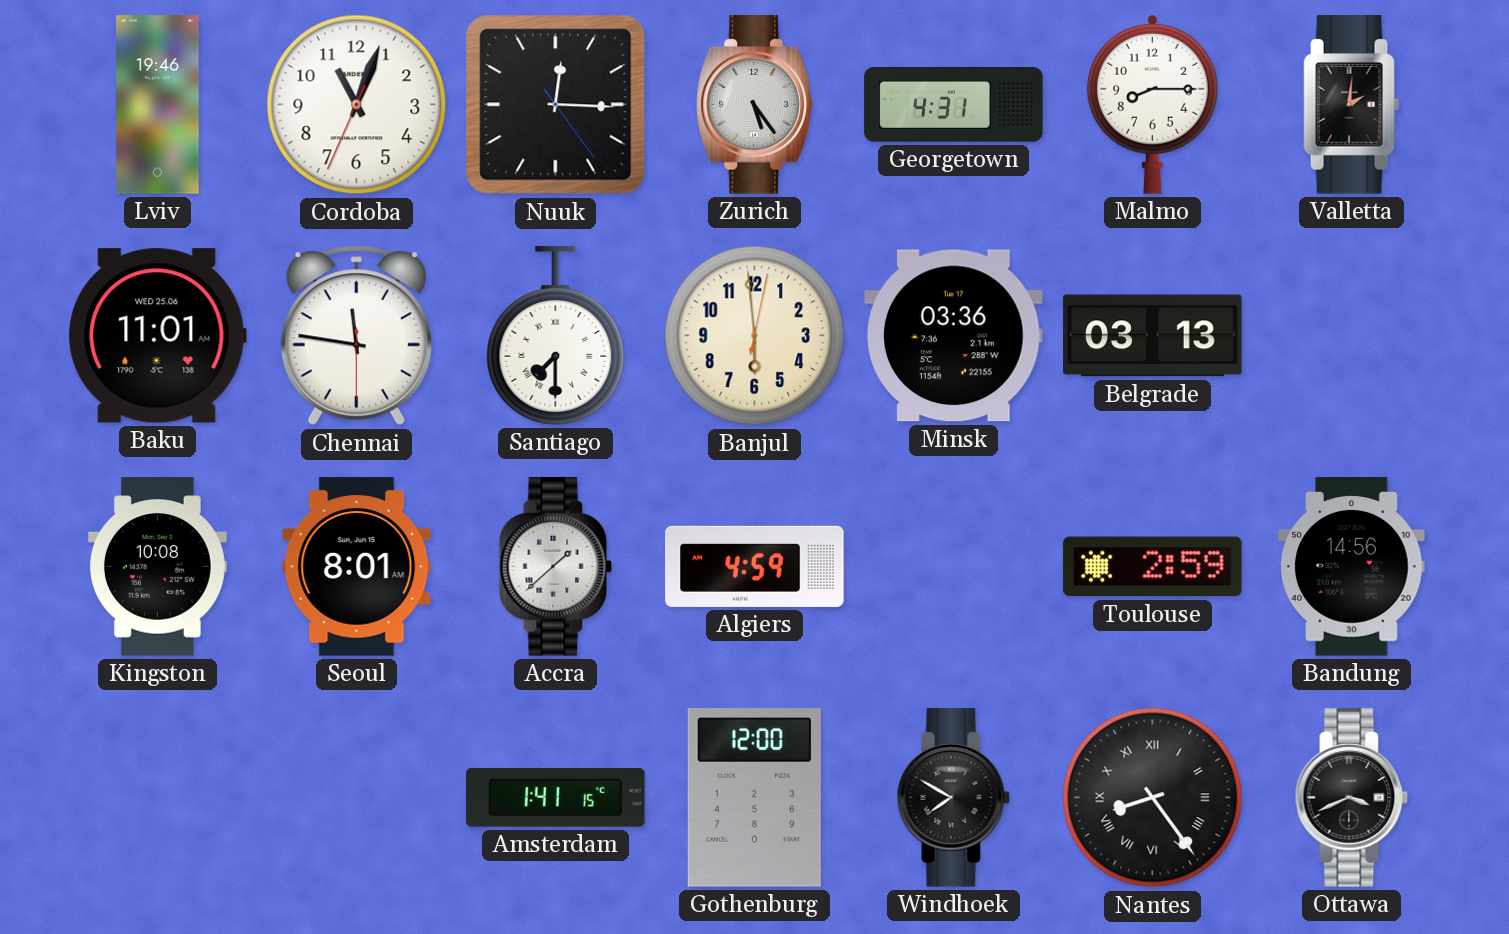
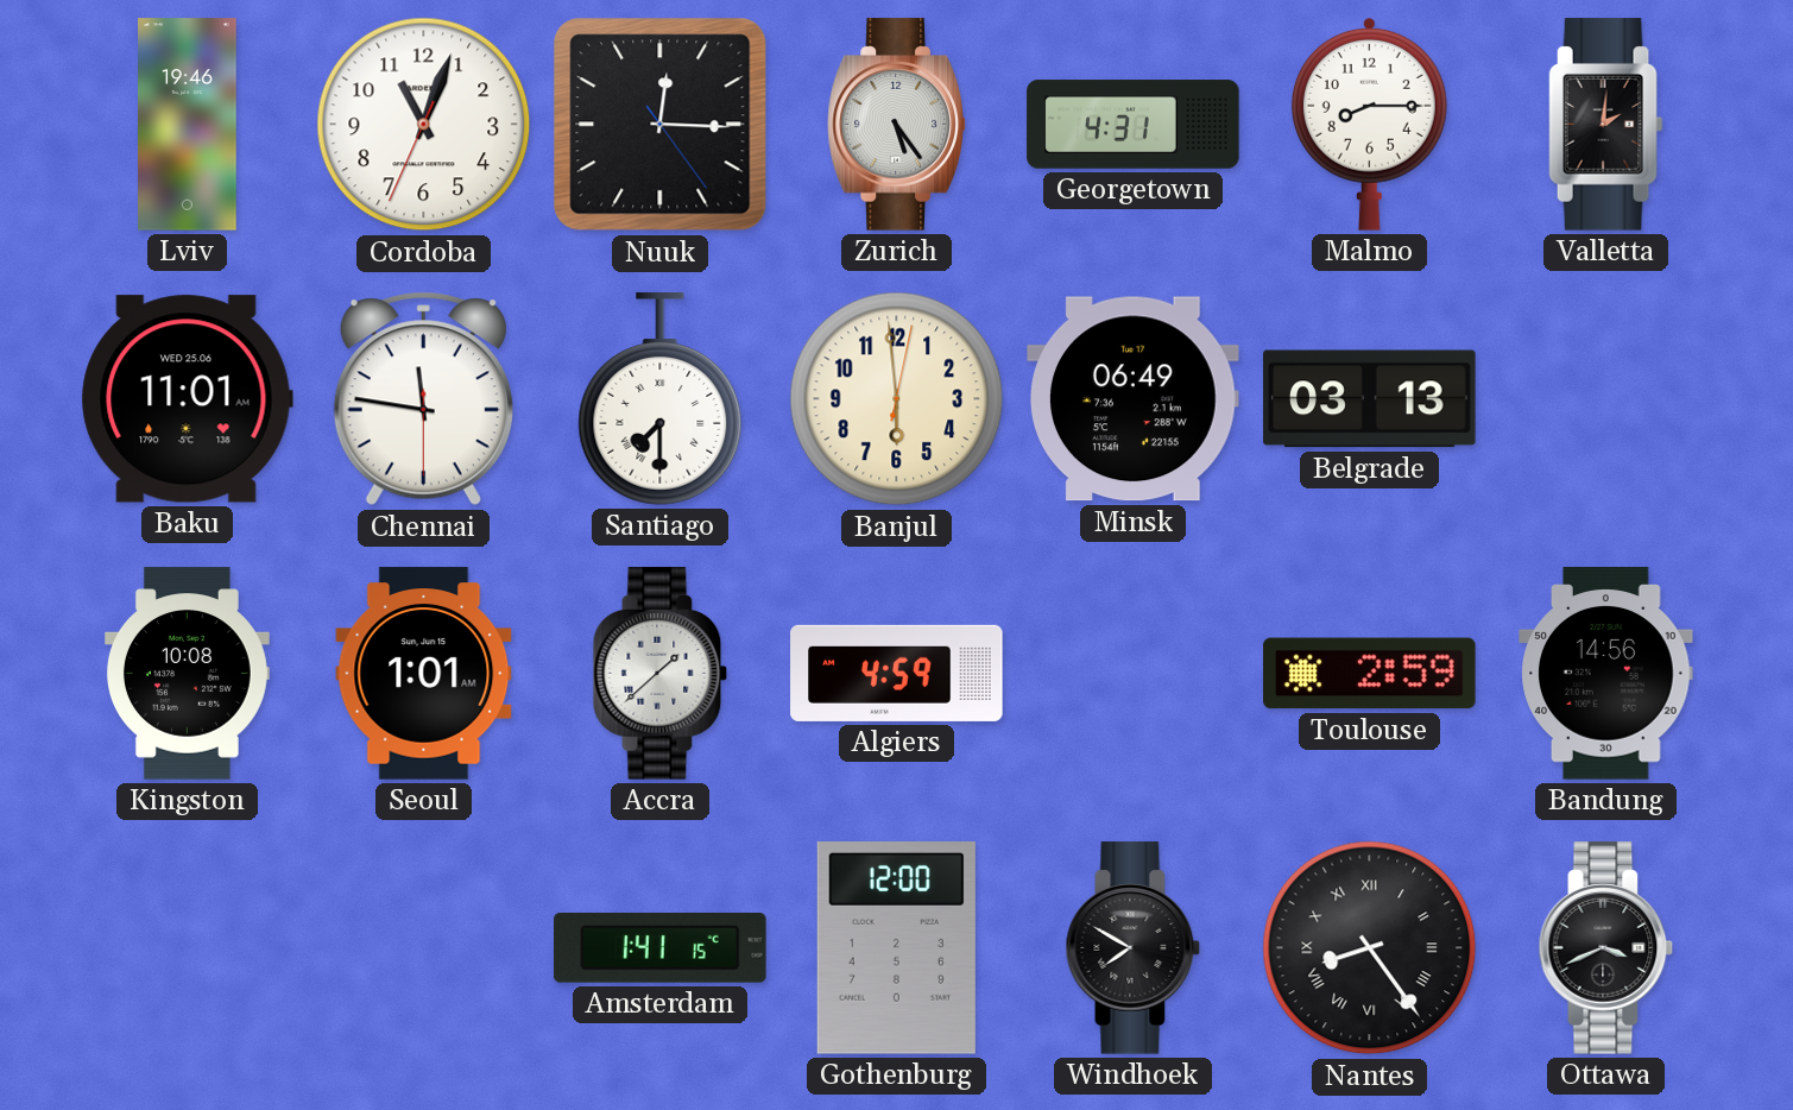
Minsk: 03:36 -> 06:49 (1134, 399)
Seoul: 8:01 -> 1:01 (424, 674)
